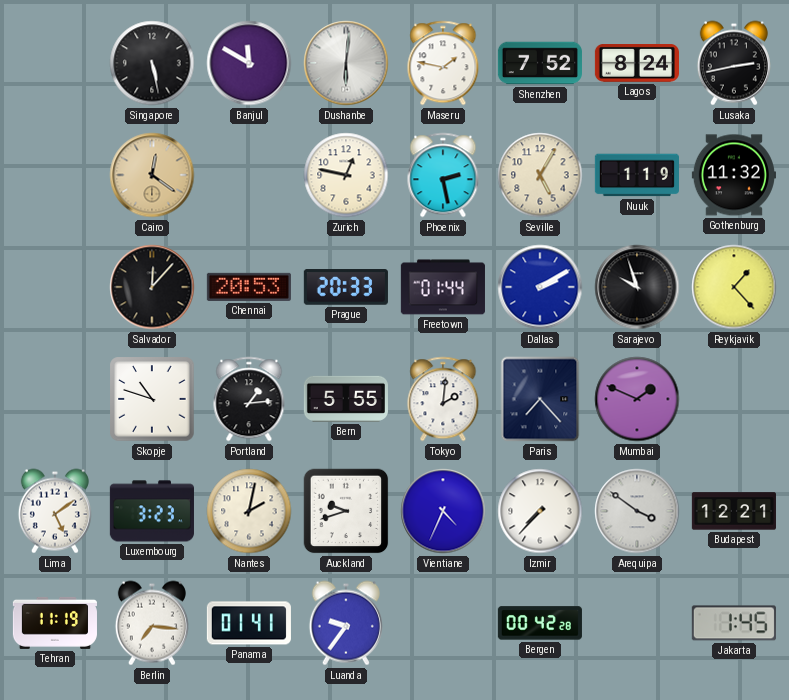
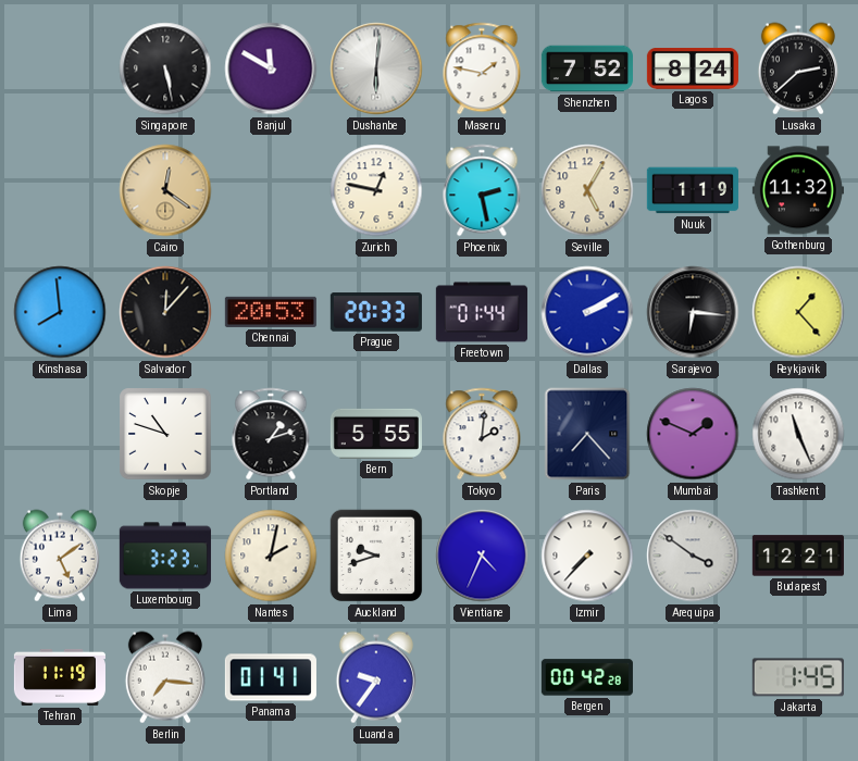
Lusaka: 2:43 -> 2:38 (798, 68)
Kinshasa: none -> 7:59 (60, 312)
Sarajevo: 9:57 -> 6:16 (693, 312)
Portland: 1:14 -> 1:12 (271, 434)
Tashkent: none -> 11:26 (798, 434)
